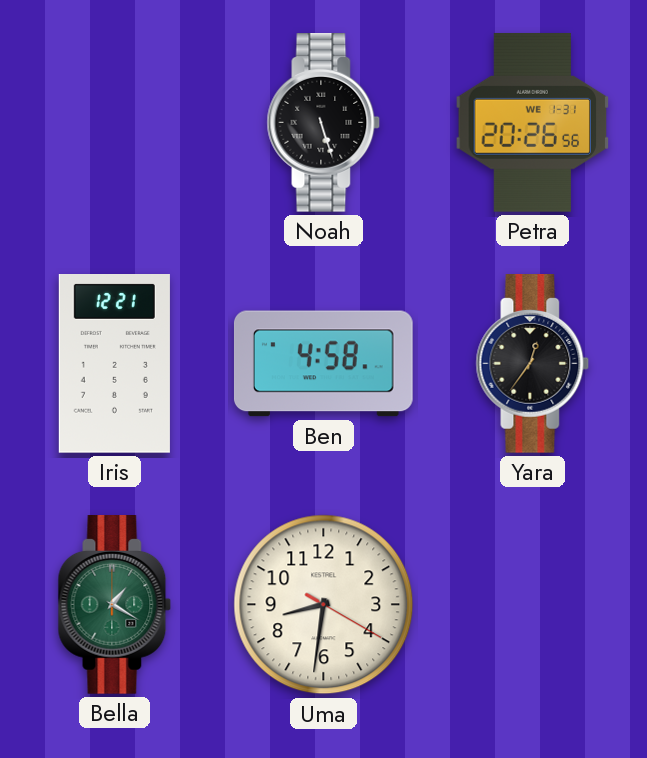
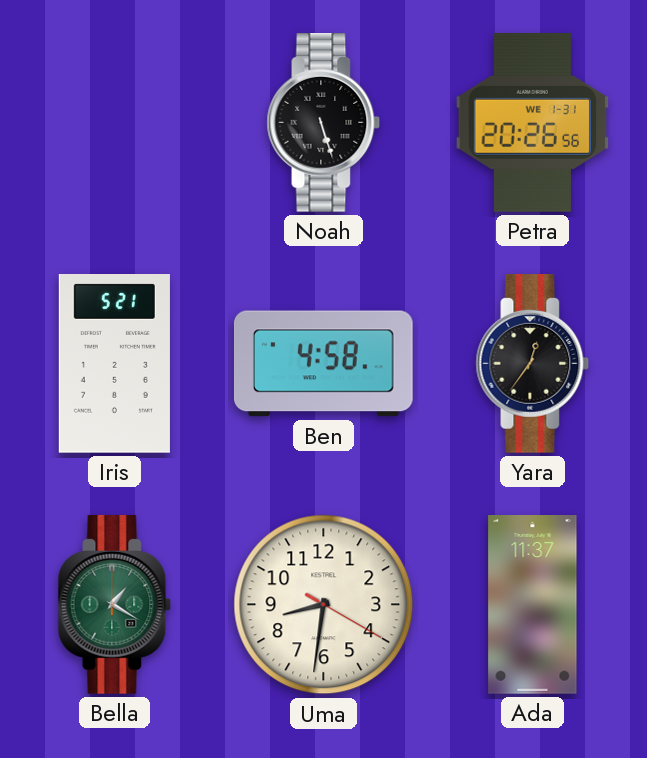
Iris: 12:21 -> 5:21 (114, 364)
Ada: none -> 11:37 (533, 605)
